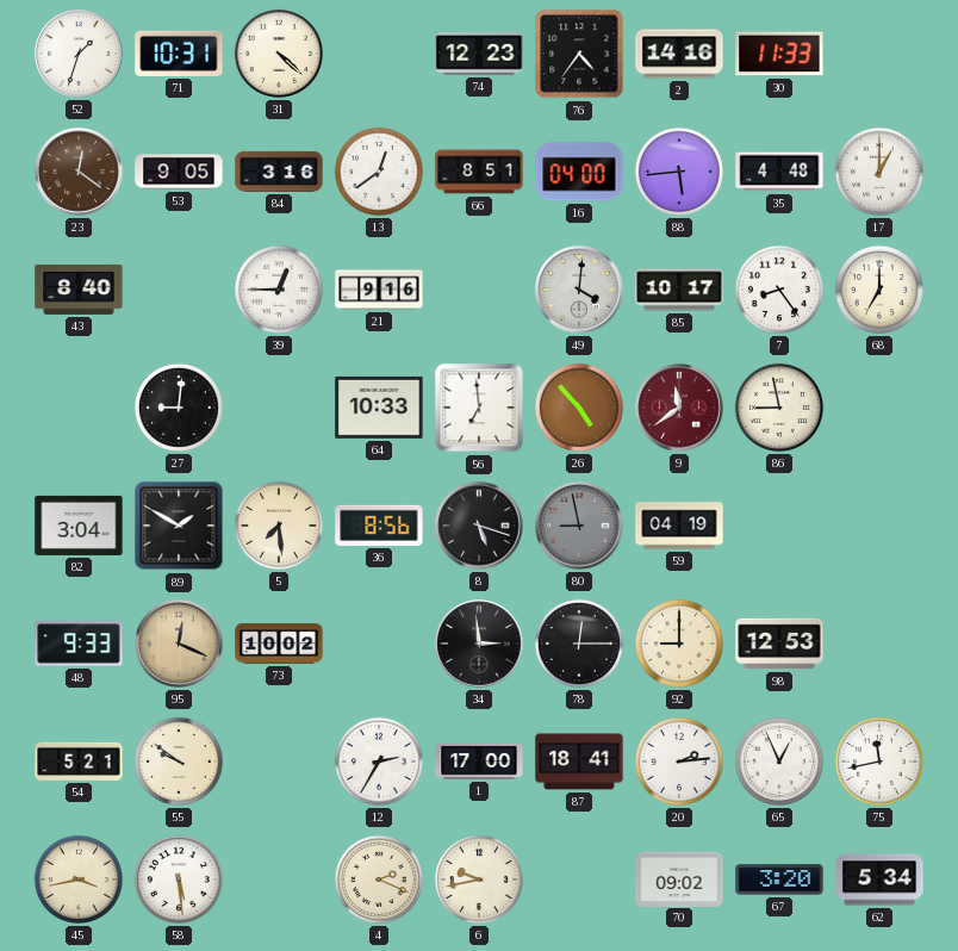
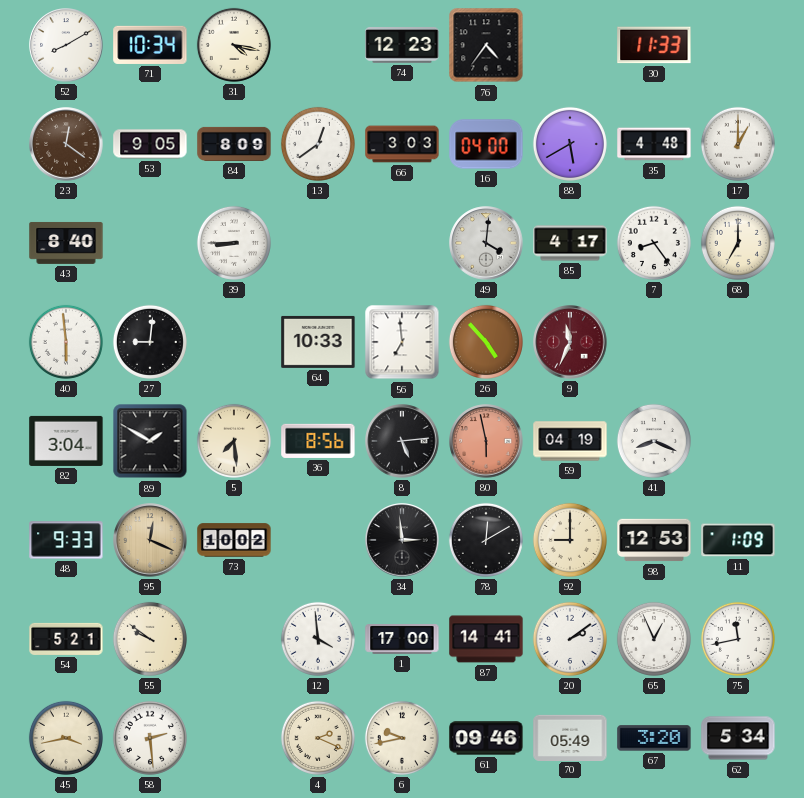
52: 1:33 -> 8:10 (66, 45)
71: 10:31 -> 10:34 (150, 45)
31: 4:22 -> 4:17 (234, 45)
2: 14:16 -> none (679, 54)
84: 3:16 -> 8:09 (234, 144)
66: 8:51 -> 3:03 (402, 144)
88: 5:44 -> 5:40 (570, 144)
39: 12:45 -> 8:45 (234, 243)
21: 9:16 -> none (379, 290)
85: 10:17 -> 4:17 (570, 243)
40: none -> 5:59 (66, 342)
9: 11:39 -> 11:34 (570, 342)
86: 8:58 -> none (779, 408)
8: 5:18 -> 5:14 (402, 441)
80: 8:58 -> 5:58 (486, 441)
80 dial: grey -> salmon (486, 441)
41: none -> 8:19 (654, 441)
78: 12:15 -> 12:10 (486, 540)
11: none -> 1:09 (738, 540)
12: 2:35 -> 3:59 (318, 639)
87: 18:41 -> 14:41 (486, 639)
20: 2:14 -> 2:09 (570, 639)
58: 5:29 -> 2:29 (150, 738)
61: none -> 09:46 (486, 738)
70: 09:02 -> 05:49 (570, 737)
